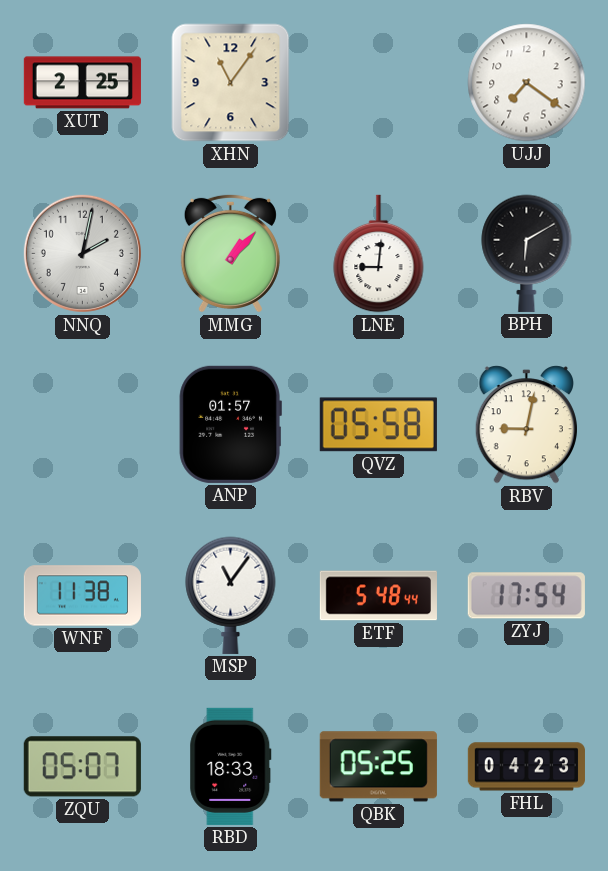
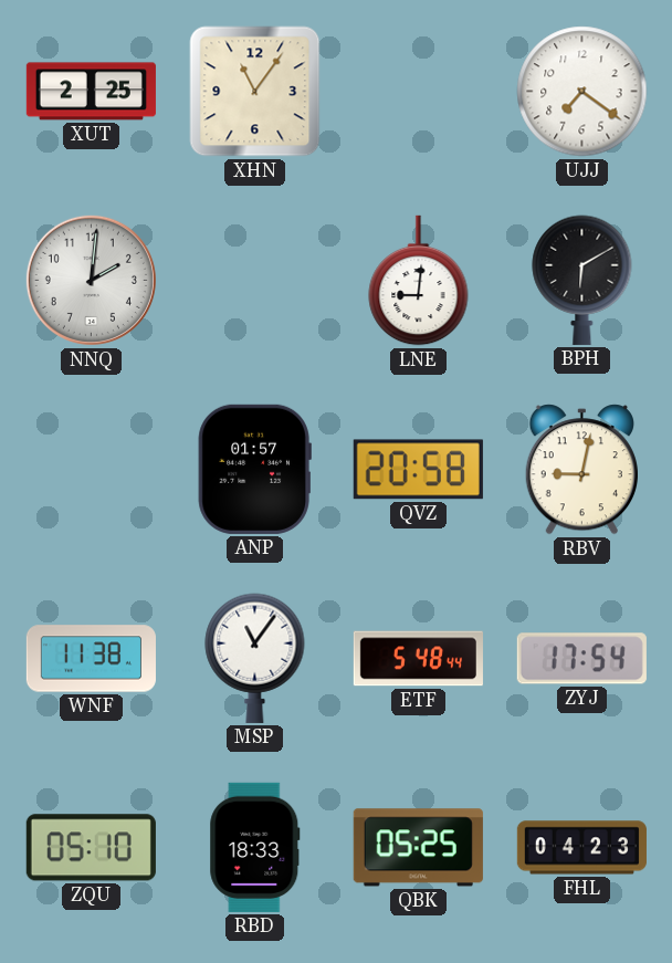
NNQ: 2:02 -> 2:01 (91, 280)
MMG: 1:07 -> none (230, 253)
QVZ: 05:58 -> 20:58 (418, 470)
ZQU: 05:07 -> 05:10 (91, 848)
